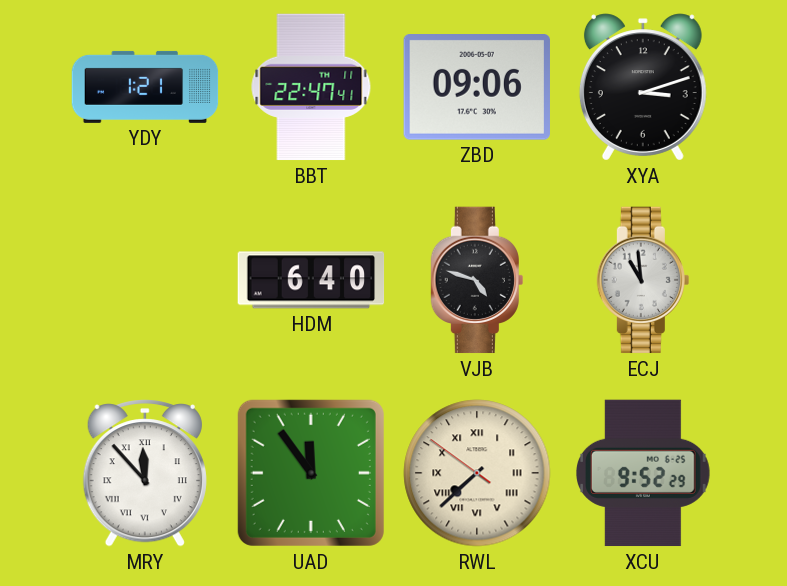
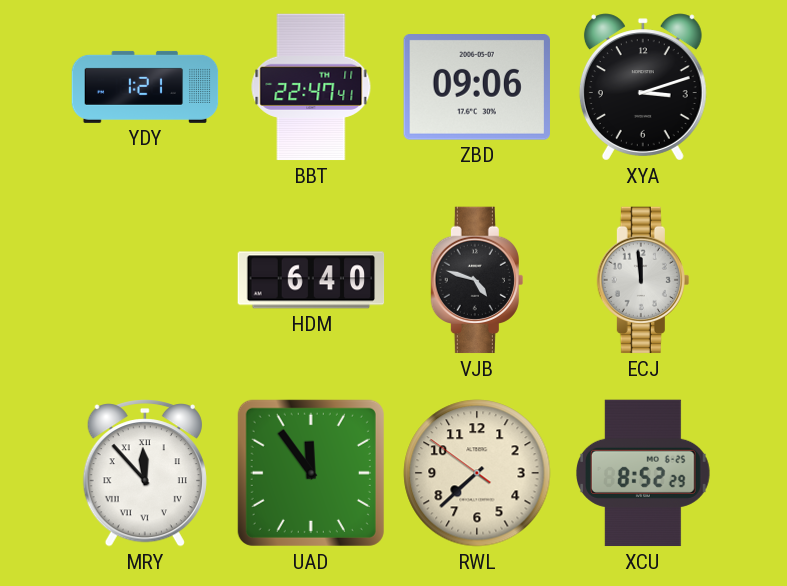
ECJ: 10:59 -> 11:59 (643, 280)
RWL numerals: Roman -> Arabic (477, 473)
XCU: 9:52 -> 8:52 (644, 473)
